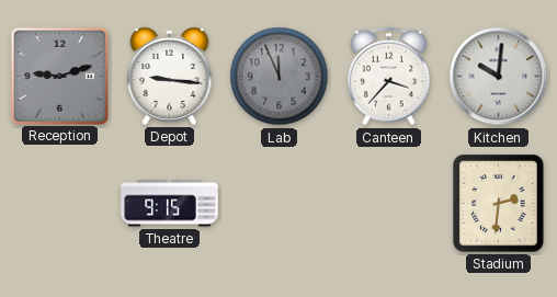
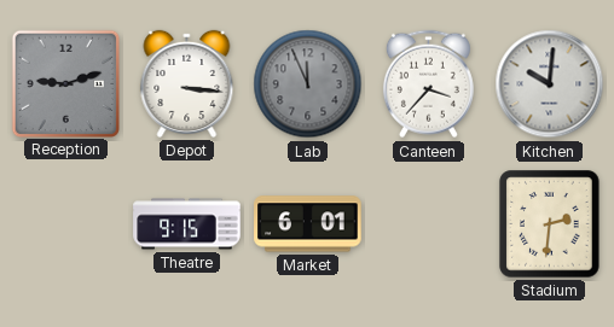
Depot: 9:16 -> 3:16 (187, 83)
Market: none -> 6:01 (308, 224)
